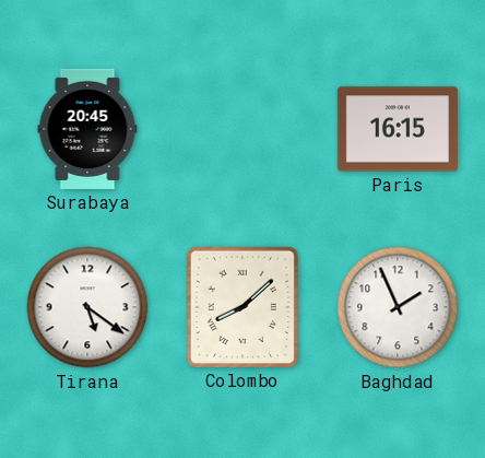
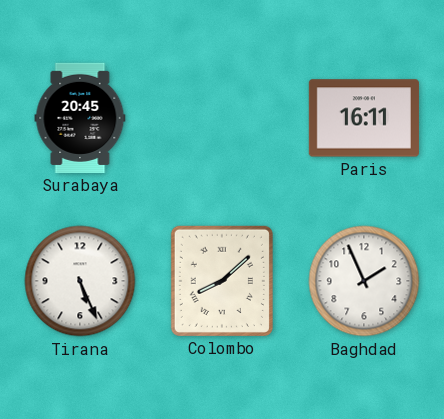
Paris: 16:15 -> 16:11 (364, 118)
Tirana: 5:21 -> 5:26 (80, 281)
